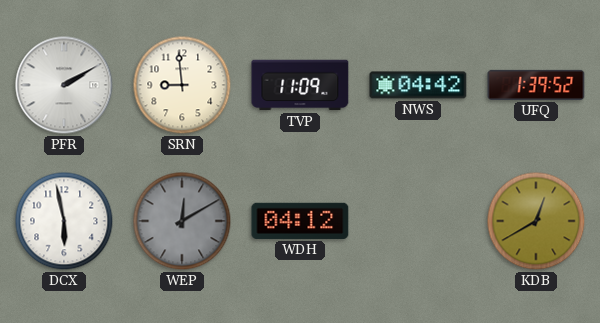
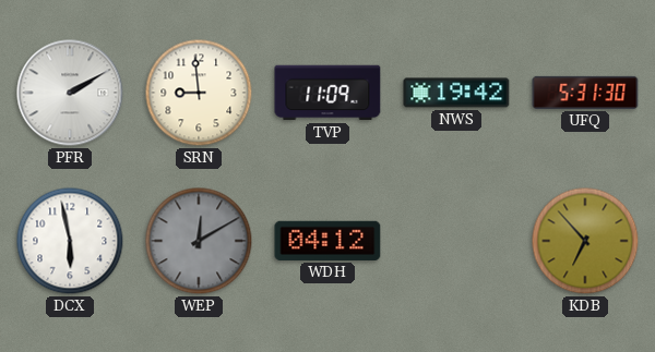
NWS: 04:42 -> 19:42 (456, 93)
UFQ: 1:39 -> 5:31 (585, 93)
KDB: 12:40 -> 6:53 (585, 241)
